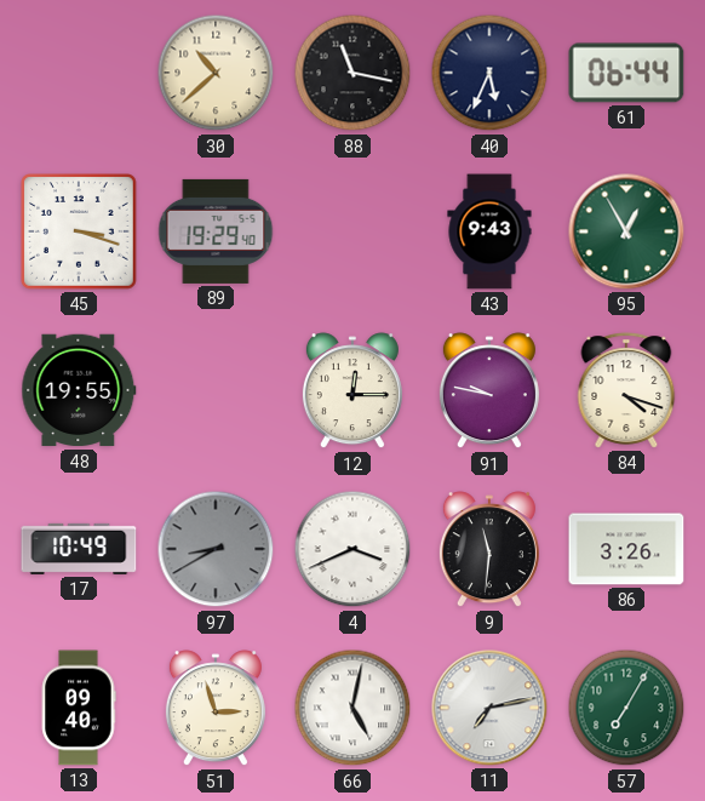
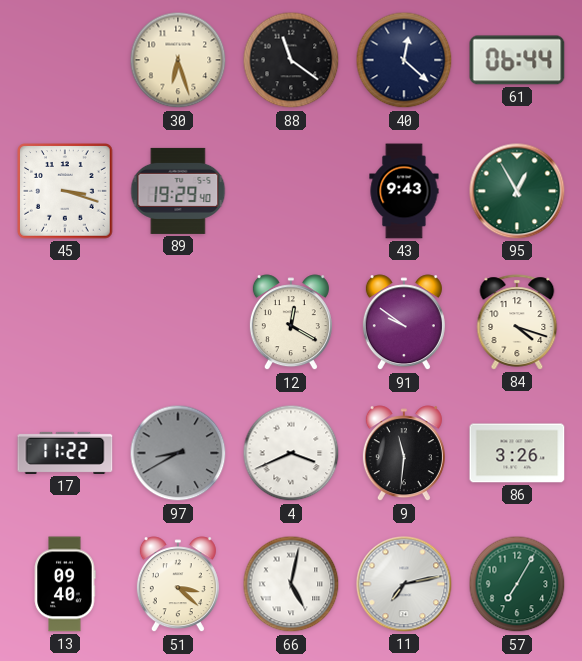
30: 10:38 -> 6:27 (178, 60)
88: 11:17 -> 11:21 (291, 60)
40: 5:34 -> 12:22 (404, 60)
48: 19:55 -> none (79, 390)
12: 12:15 -> 12:20 (291, 323)
91: 9:47 -> 9:51 (404, 323)
17: 10:49 -> 11:22 (65, 453)
51: 2:57 -> 3:22 (178, 585)
